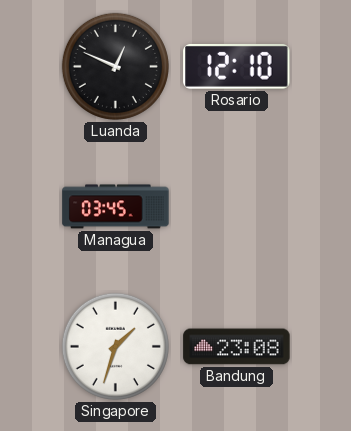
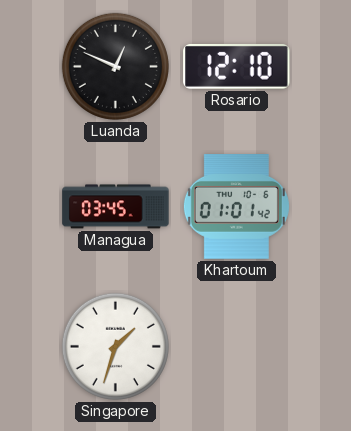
Khartoum: none -> 01:01 (236, 207)
Bandung: 23:08 -> none (237, 347)
